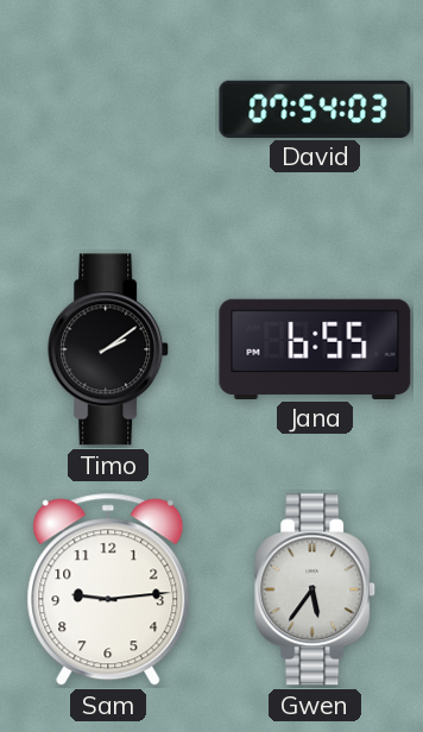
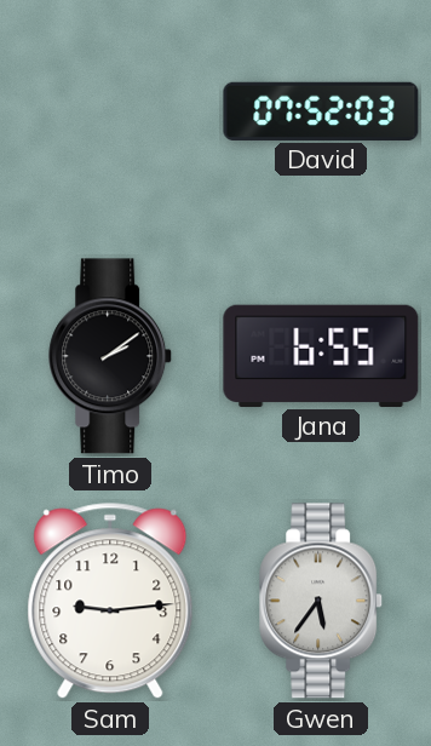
David: 07:54 -> 07:52 (321, 110)
